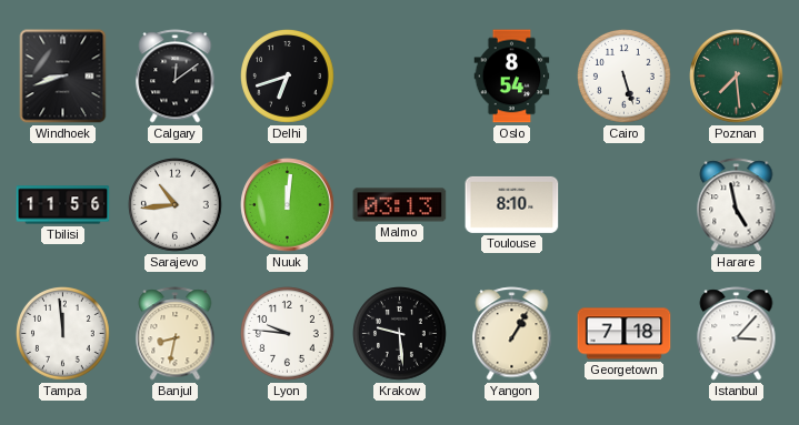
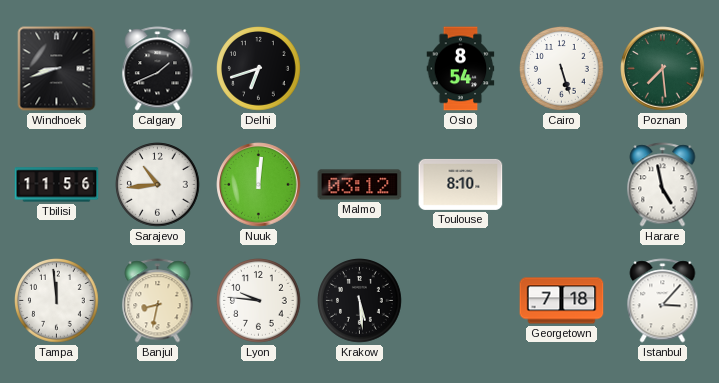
Calgary: 12:09 -> 1:41 (158, 69)
Malmo: 03:13 -> 03:12 (360, 185)
Krakow: 9:29 -> 5:29 (360, 301)
Yangon: 1:05 -> none (512, 334)
